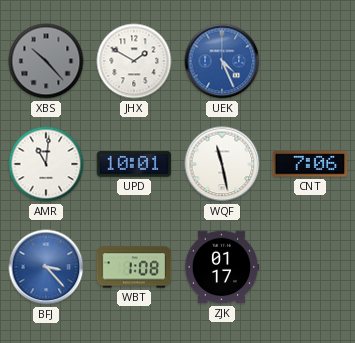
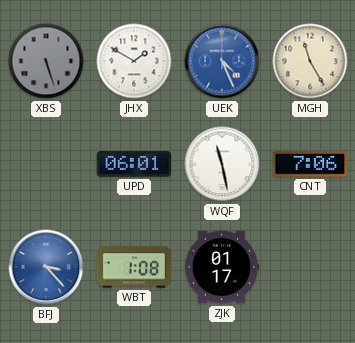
XBS: 10:23 -> 5:27 (46, 61)
MGH: none -> 11:25 (310, 61)
AMR: 11:01 -> none (46, 164)
UPD: 10:01 -> 06:01 (134, 164)
